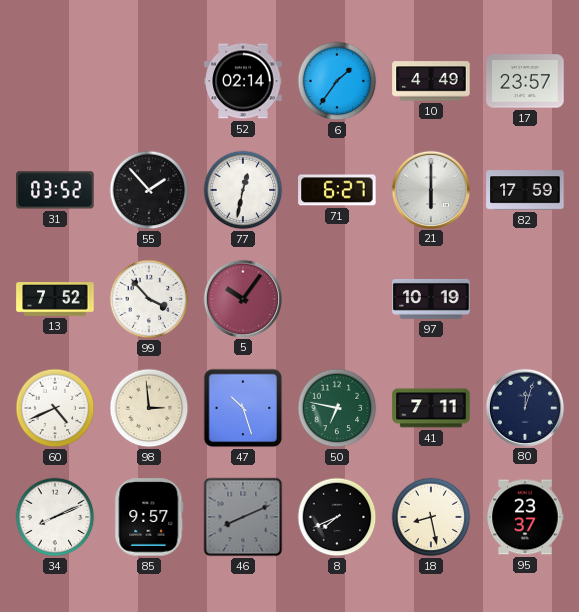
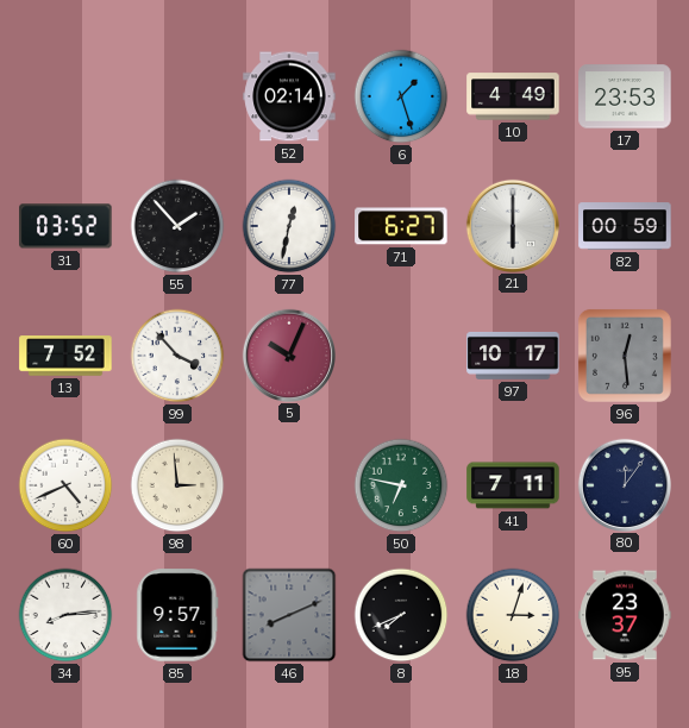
6: 1:36 -> 1:27 (401, 96)
17: 23:57 -> 23:53 (625, 96)
82: 17:59 -> 00:59 (625, 226)
5: 10:06 -> 10:04 (288, 354)
97: 10:19 -> 10:17 (513, 356)
96: none -> 12:29 (625, 356)
47: 10:27 -> none (243, 408)
80: 12:03 -> 12:06 (624, 484)
34: 8:11 -> 8:14 (65, 615)
18: 8:28 -> 3:03 (513, 615)
